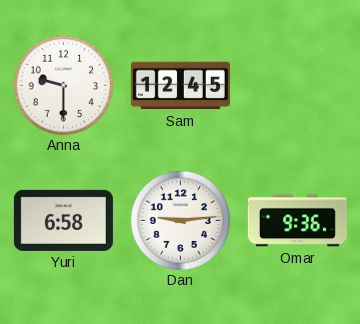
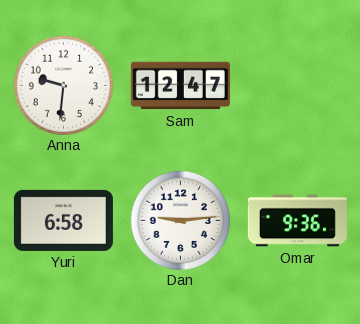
Anna: 9:30 -> 9:31 (63, 85)
Sam: 12:45 -> 12:47 (180, 86)
